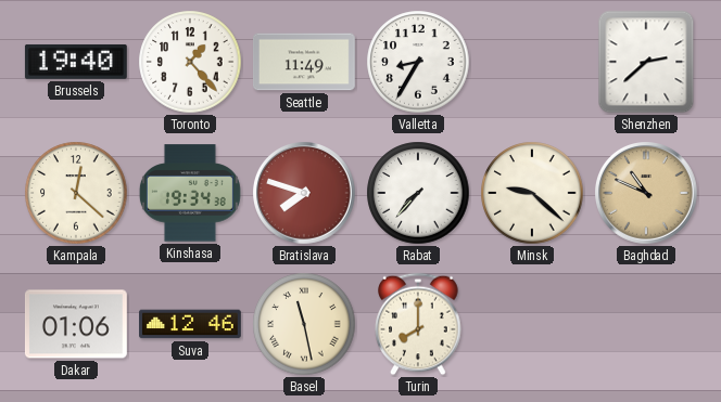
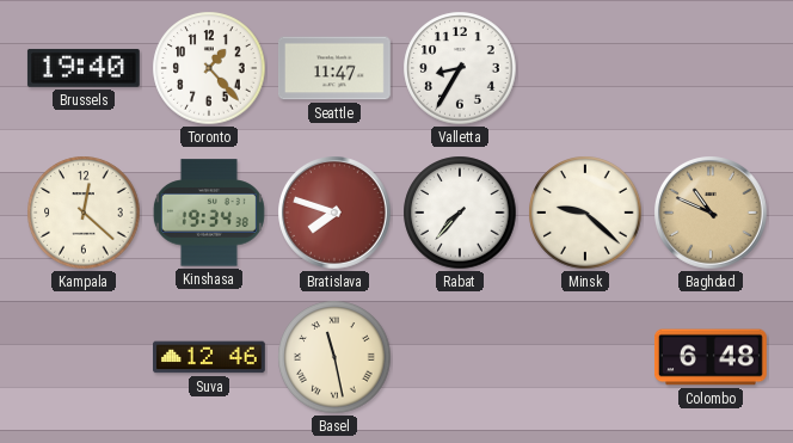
Seattle: 11:49 -> 11:47 (334, 68)
Shenzhen: 2:38 -> none (646, 62)
Dakar: 01:06 -> none (76, 324)
Turin: 8:00 -> none (418, 324)
Colombo: none -> 6:48 (712, 357)
